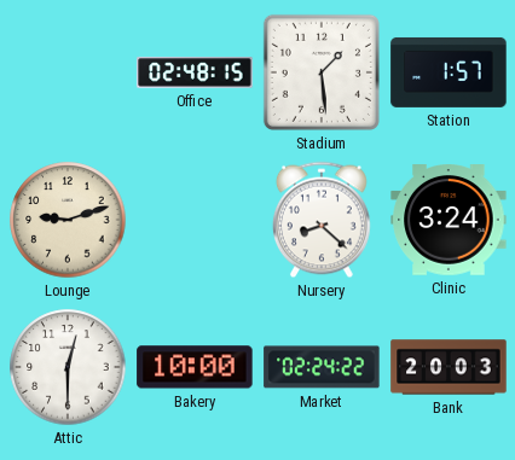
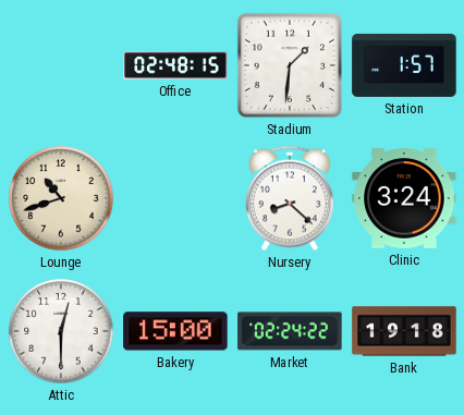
Stadium: 1:29 -> 1:31 (290, 65)
Lounge: 9:12 -> 10:42 (61, 198)
Bakery: 10:00 -> 15:00 (175, 331)
Bank: 20:03 -> 19:18 (404, 331)
